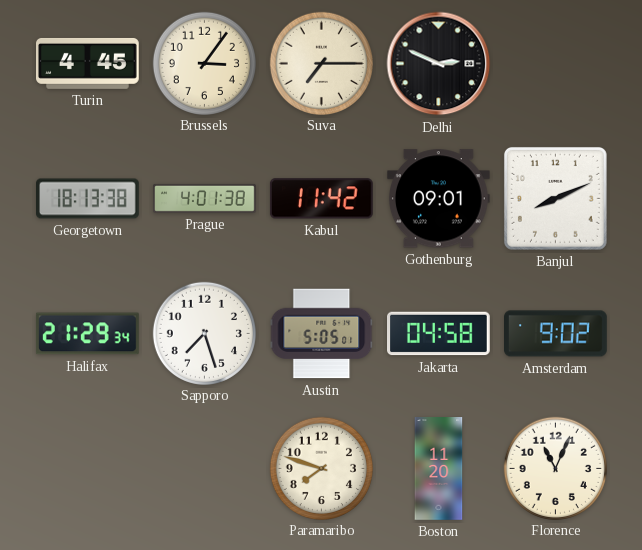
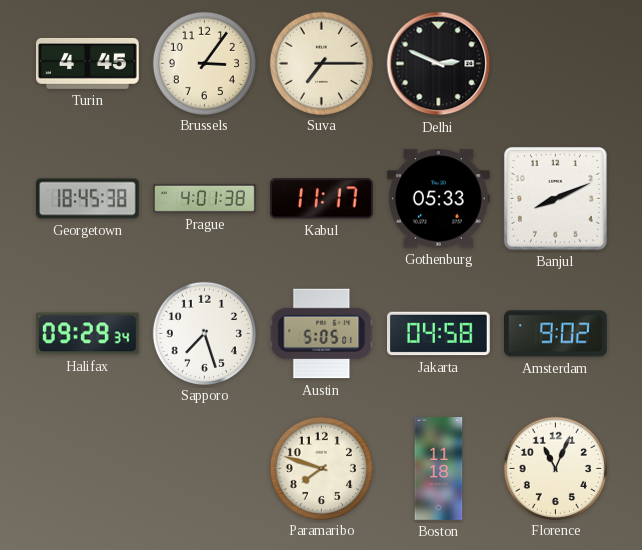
Georgetown: 18:13 -> 18:45 (88, 199)
Kabul: 11:42 -> 11:17 (321, 199)
Gothenburg: 09:01 -> 05:33 (438, 199)
Halifax: 21:29 -> 09:29 (87, 334)
Boston: 11:20 -> 11:18 (439, 469)
